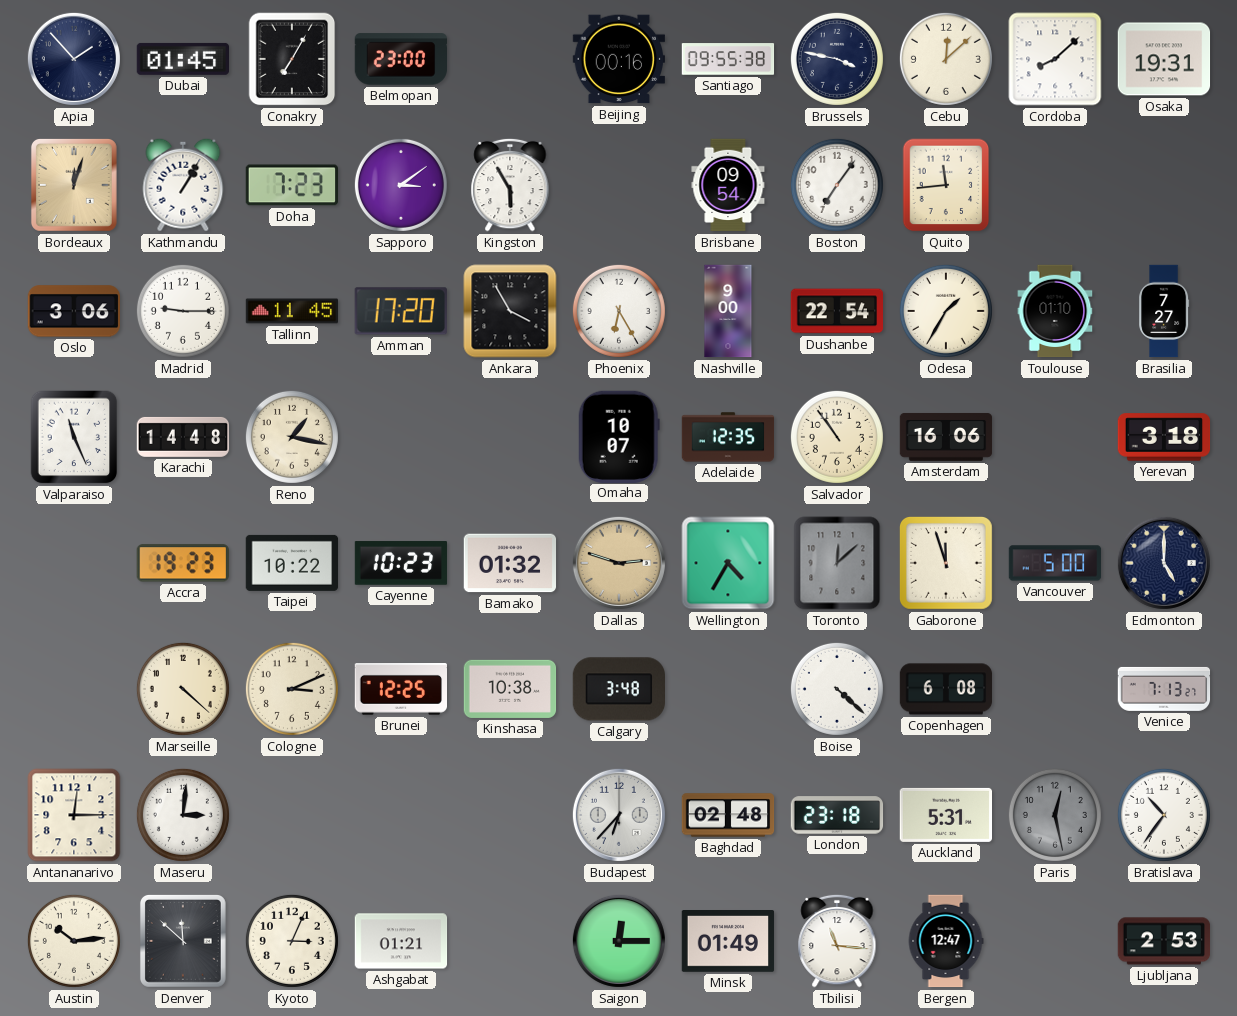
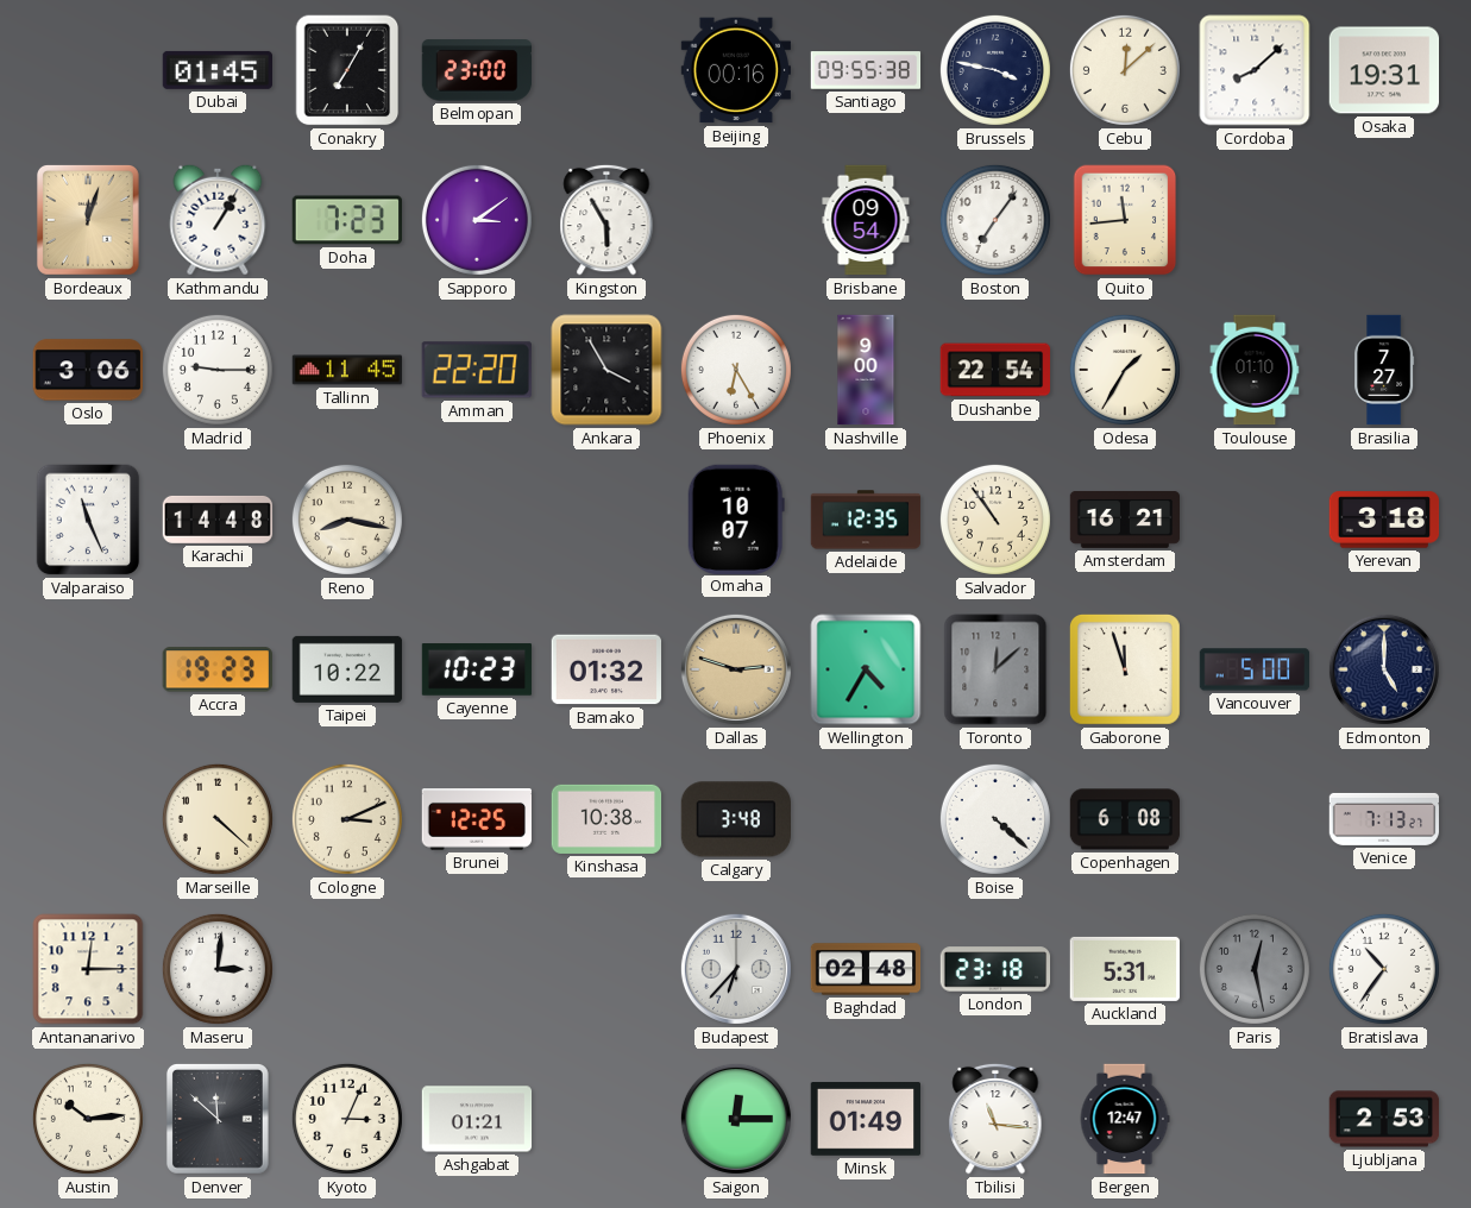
Apia: 1:53 -> none (74, 59)
Amman: 17:20 -> 22:20 (477, 370)
Reno: 1:17 -> 8:17 (347, 520)
Amsterdam: 16:06 -> 16:21 (1125, 520)
